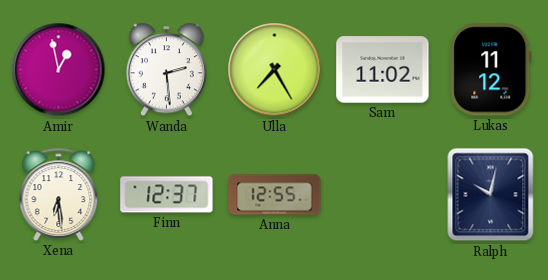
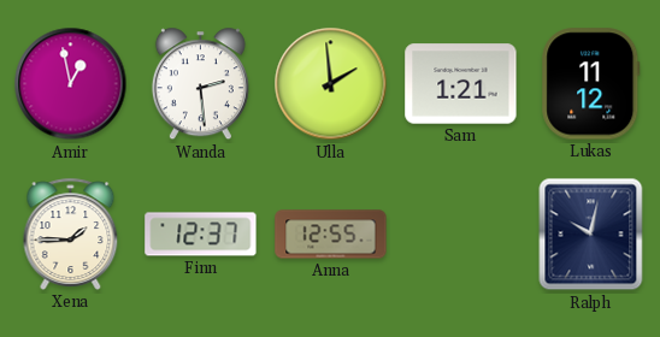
Ulla: 7:25 -> 1:59 (331, 84)
Sam: 11:02 -> 1:21 (461, 84)
Xena: 6:29 -> 1:45 (71, 233)
